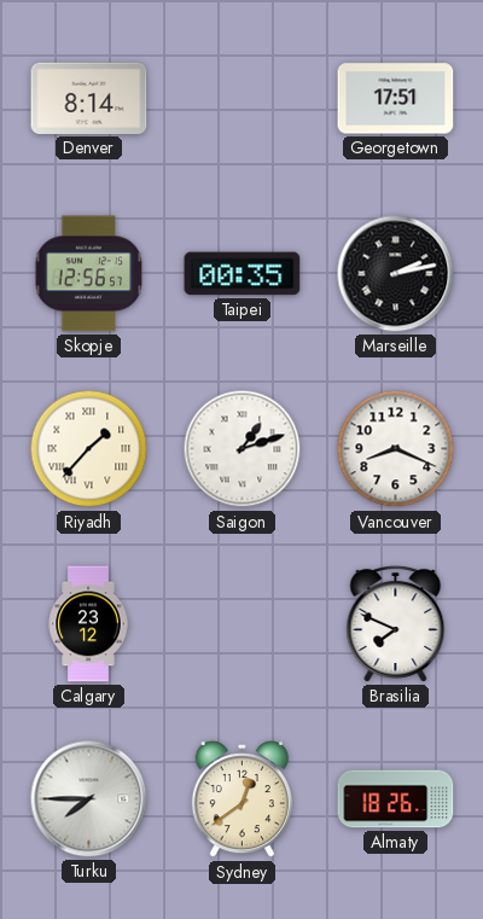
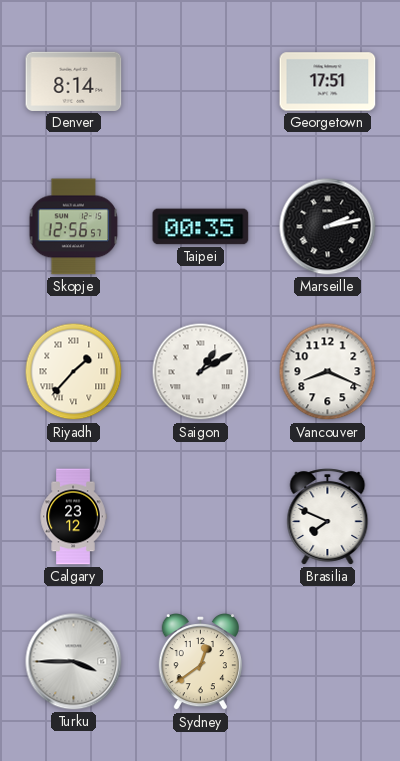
Saigon: 1:12 -> 1:10 (201, 372)
Turku: 7:45 -> 3:45 (74, 662)
Almaty: 18:26 -> none (396, 799)
